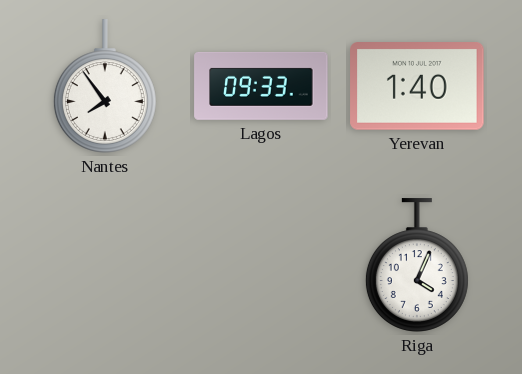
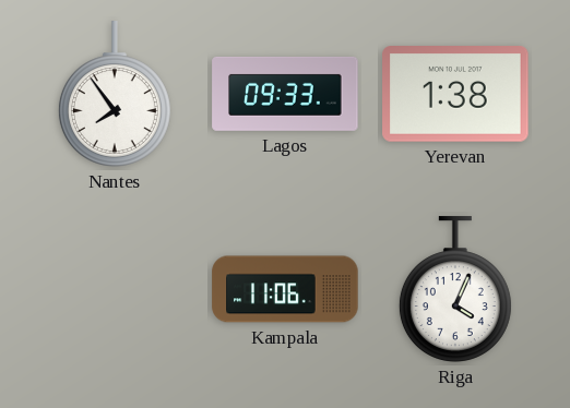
Yerevan: 1:40 -> 1:38 (455, 94)
Kampala: none -> 11:06 (285, 289)
